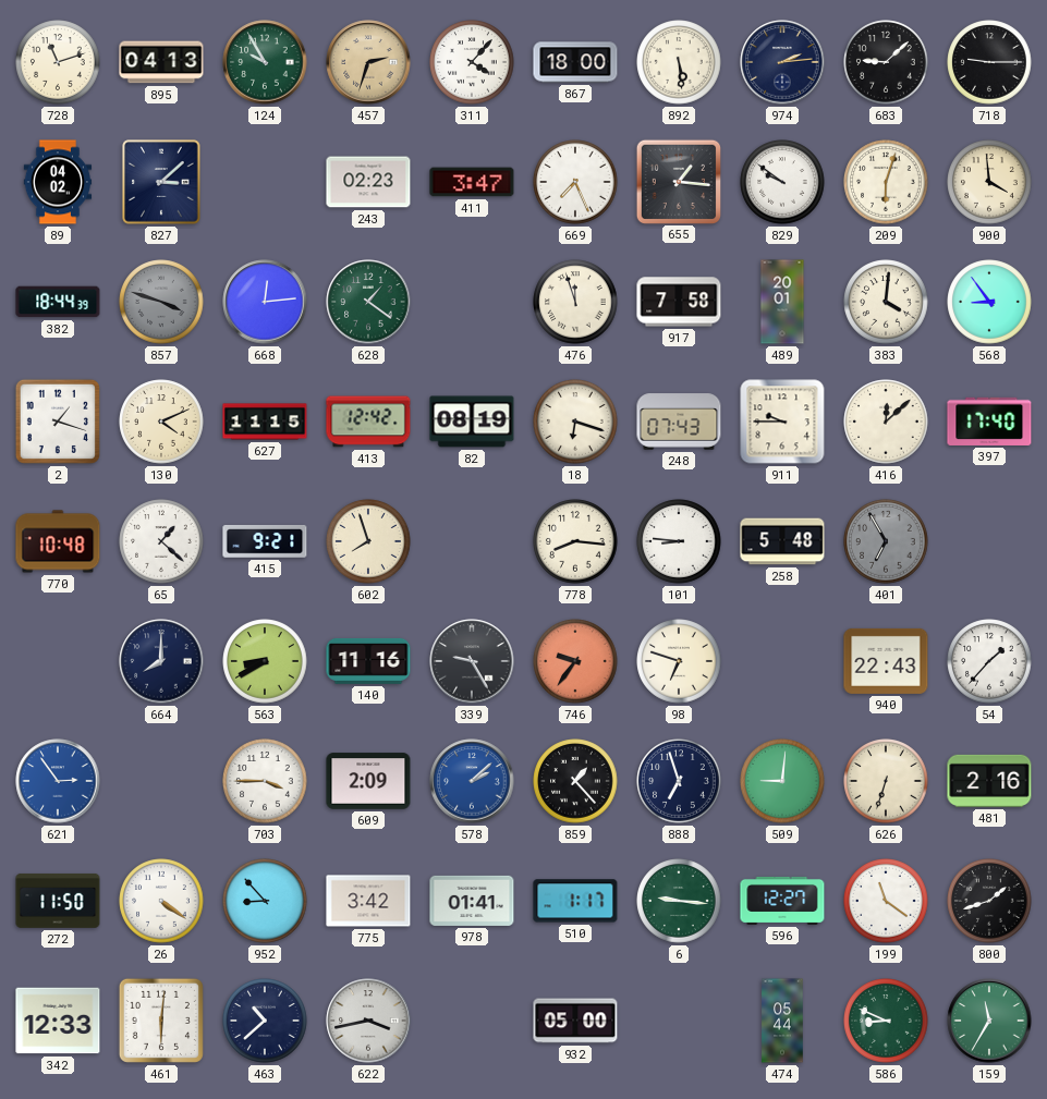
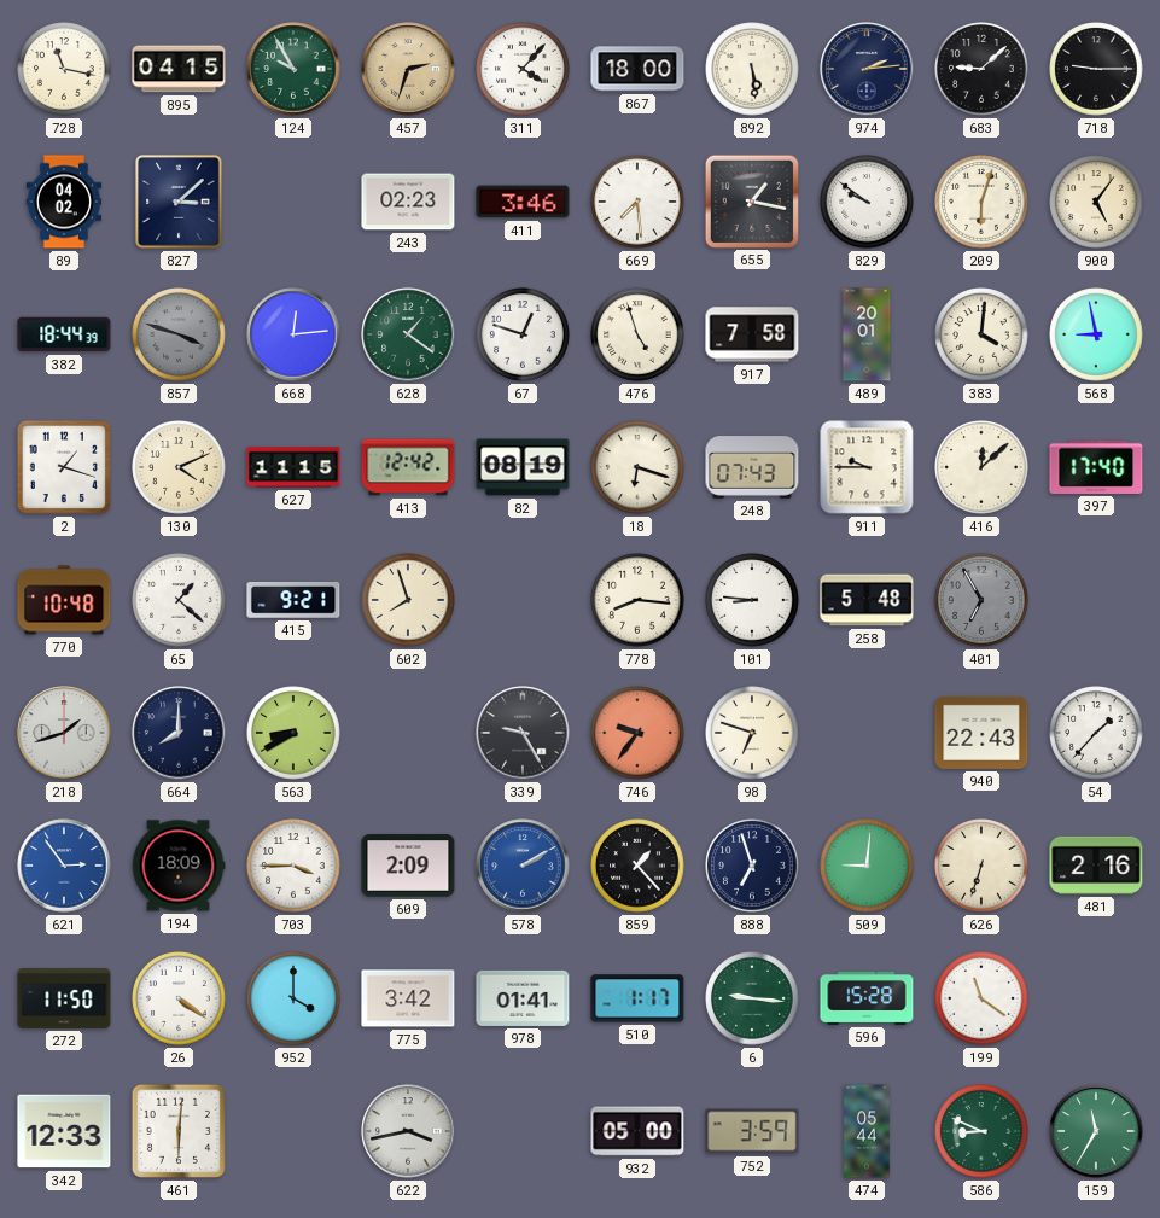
728: 11:12 -> 11:17 (64, 69)
895: 04:13 -> 04:15 (179, 69)
411: 3:47 -> 3:46 (523, 202)
669: 7:26 -> 7:29 (637, 202)
655: 1:16 -> 1:17 (751, 200)
900: 3:59 -> 5:06 (1096, 202)
67: none -> 12:48 (523, 334)
476: 11:57 -> 4:57 (637, 334)
568: 8:54 -> 8:58 (1096, 334)
218: none -> 1:42 (64, 733)
140: 11:16 -> none (368, 661)
194: none -> 18:09 (179, 866)
578: 2:08 -> 2:10 (523, 866)
952: 8:53 -> 4:00 (293, 998)
596: 12:27 -> 15:28 (867, 998)
800: 1:42 -> none (989, 901)
463: 10:38 -> none (265, 1021)
752: none -> 3:59 (752, 1131)
